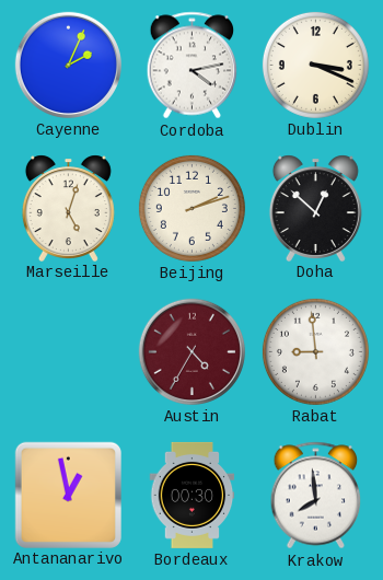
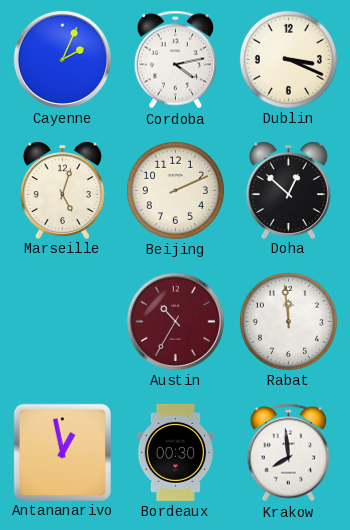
Beijing: 2:12 -> 2:11 (175, 190)
Austin: 4:35 -> 10:35 (175, 321)
Rabat: 8:59 -> 11:59 (288, 321)
